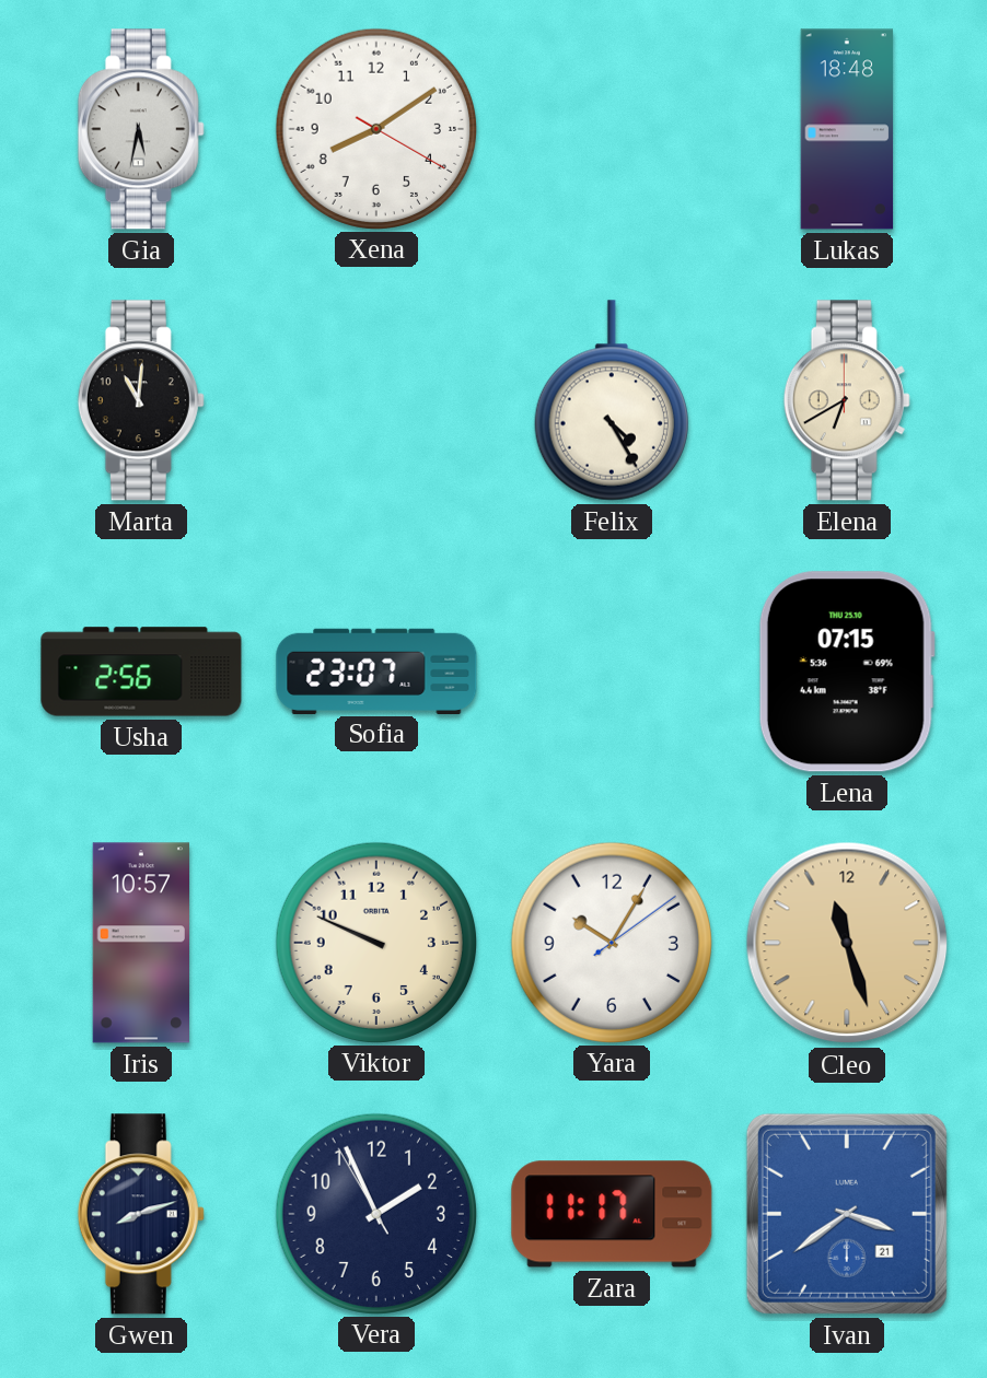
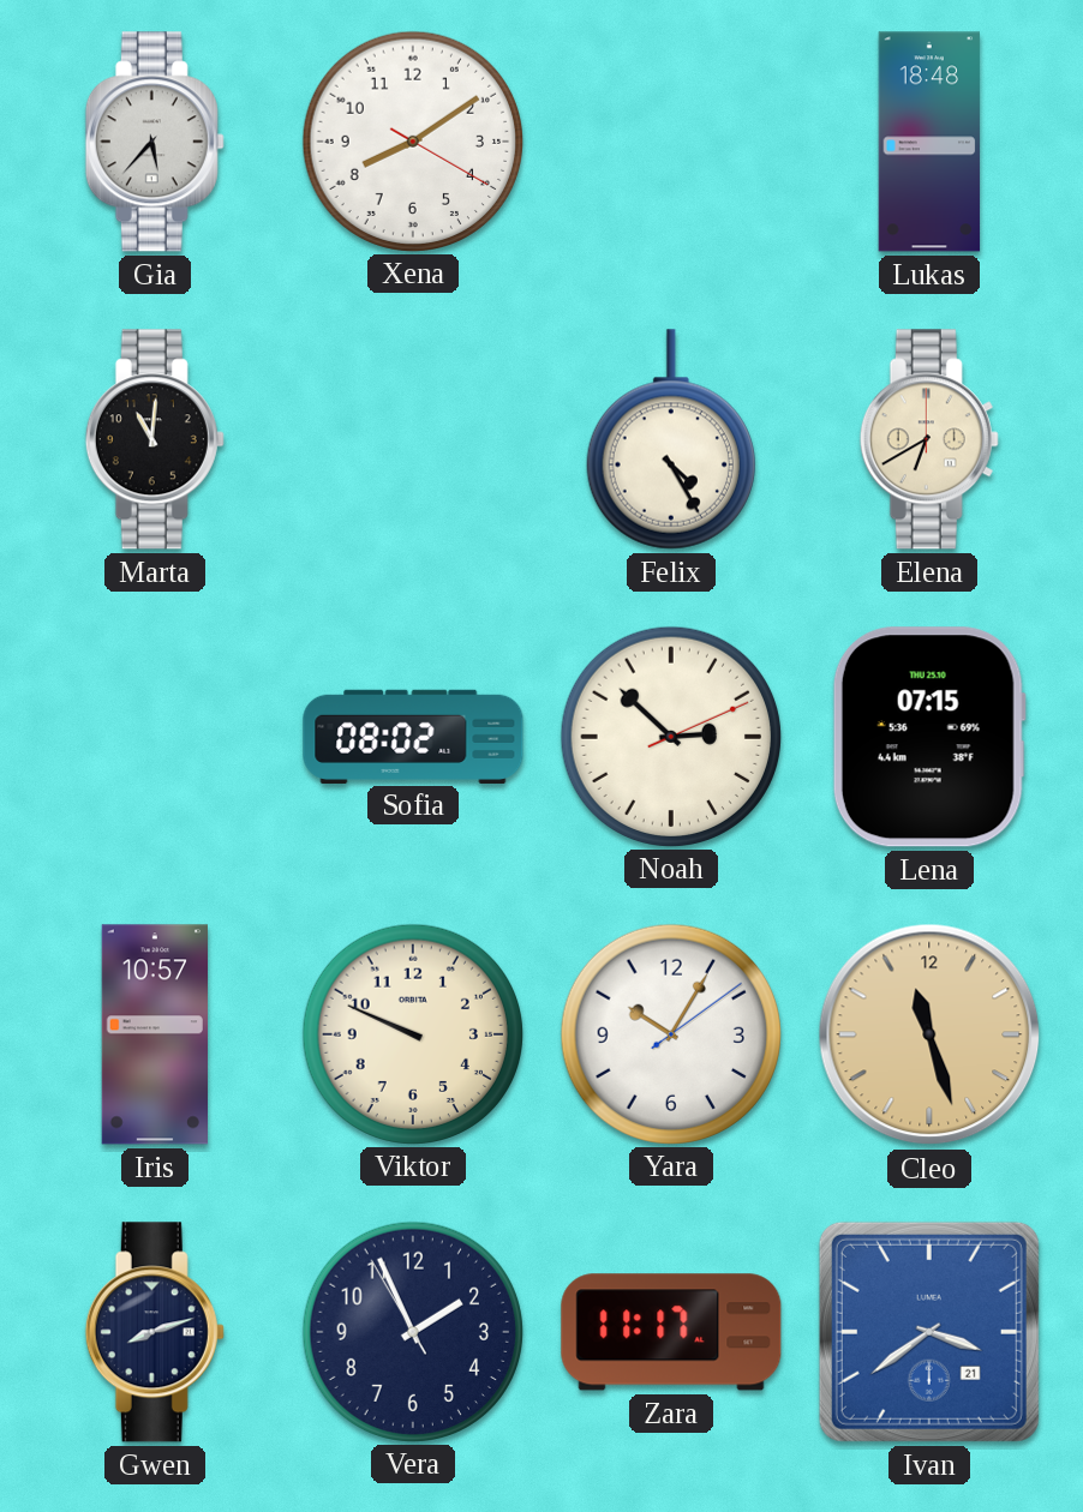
Gia: 5:32 -> 5:37 (155, 142)
Usha: 2:56 -> none (141, 672)
Sofia: 23:07 -> 08:02 (413, 736)
Noah: none -> 2:52 (670, 736)
